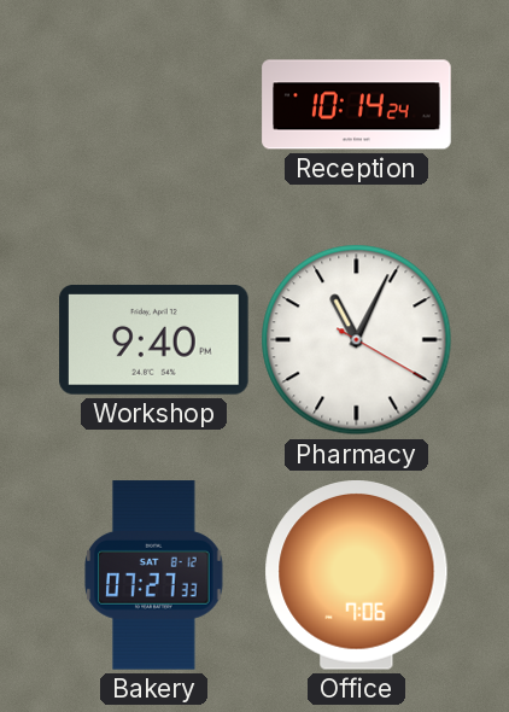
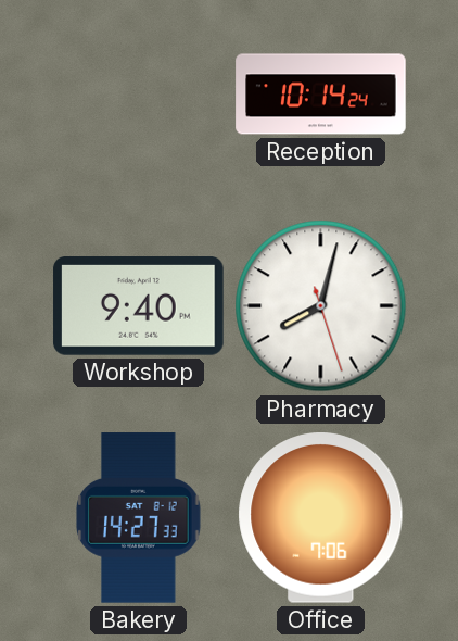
Pharmacy: 11:04 -> 8:02 (321, 306)
Bakery: 07:27 -> 14:27 (139, 518)
